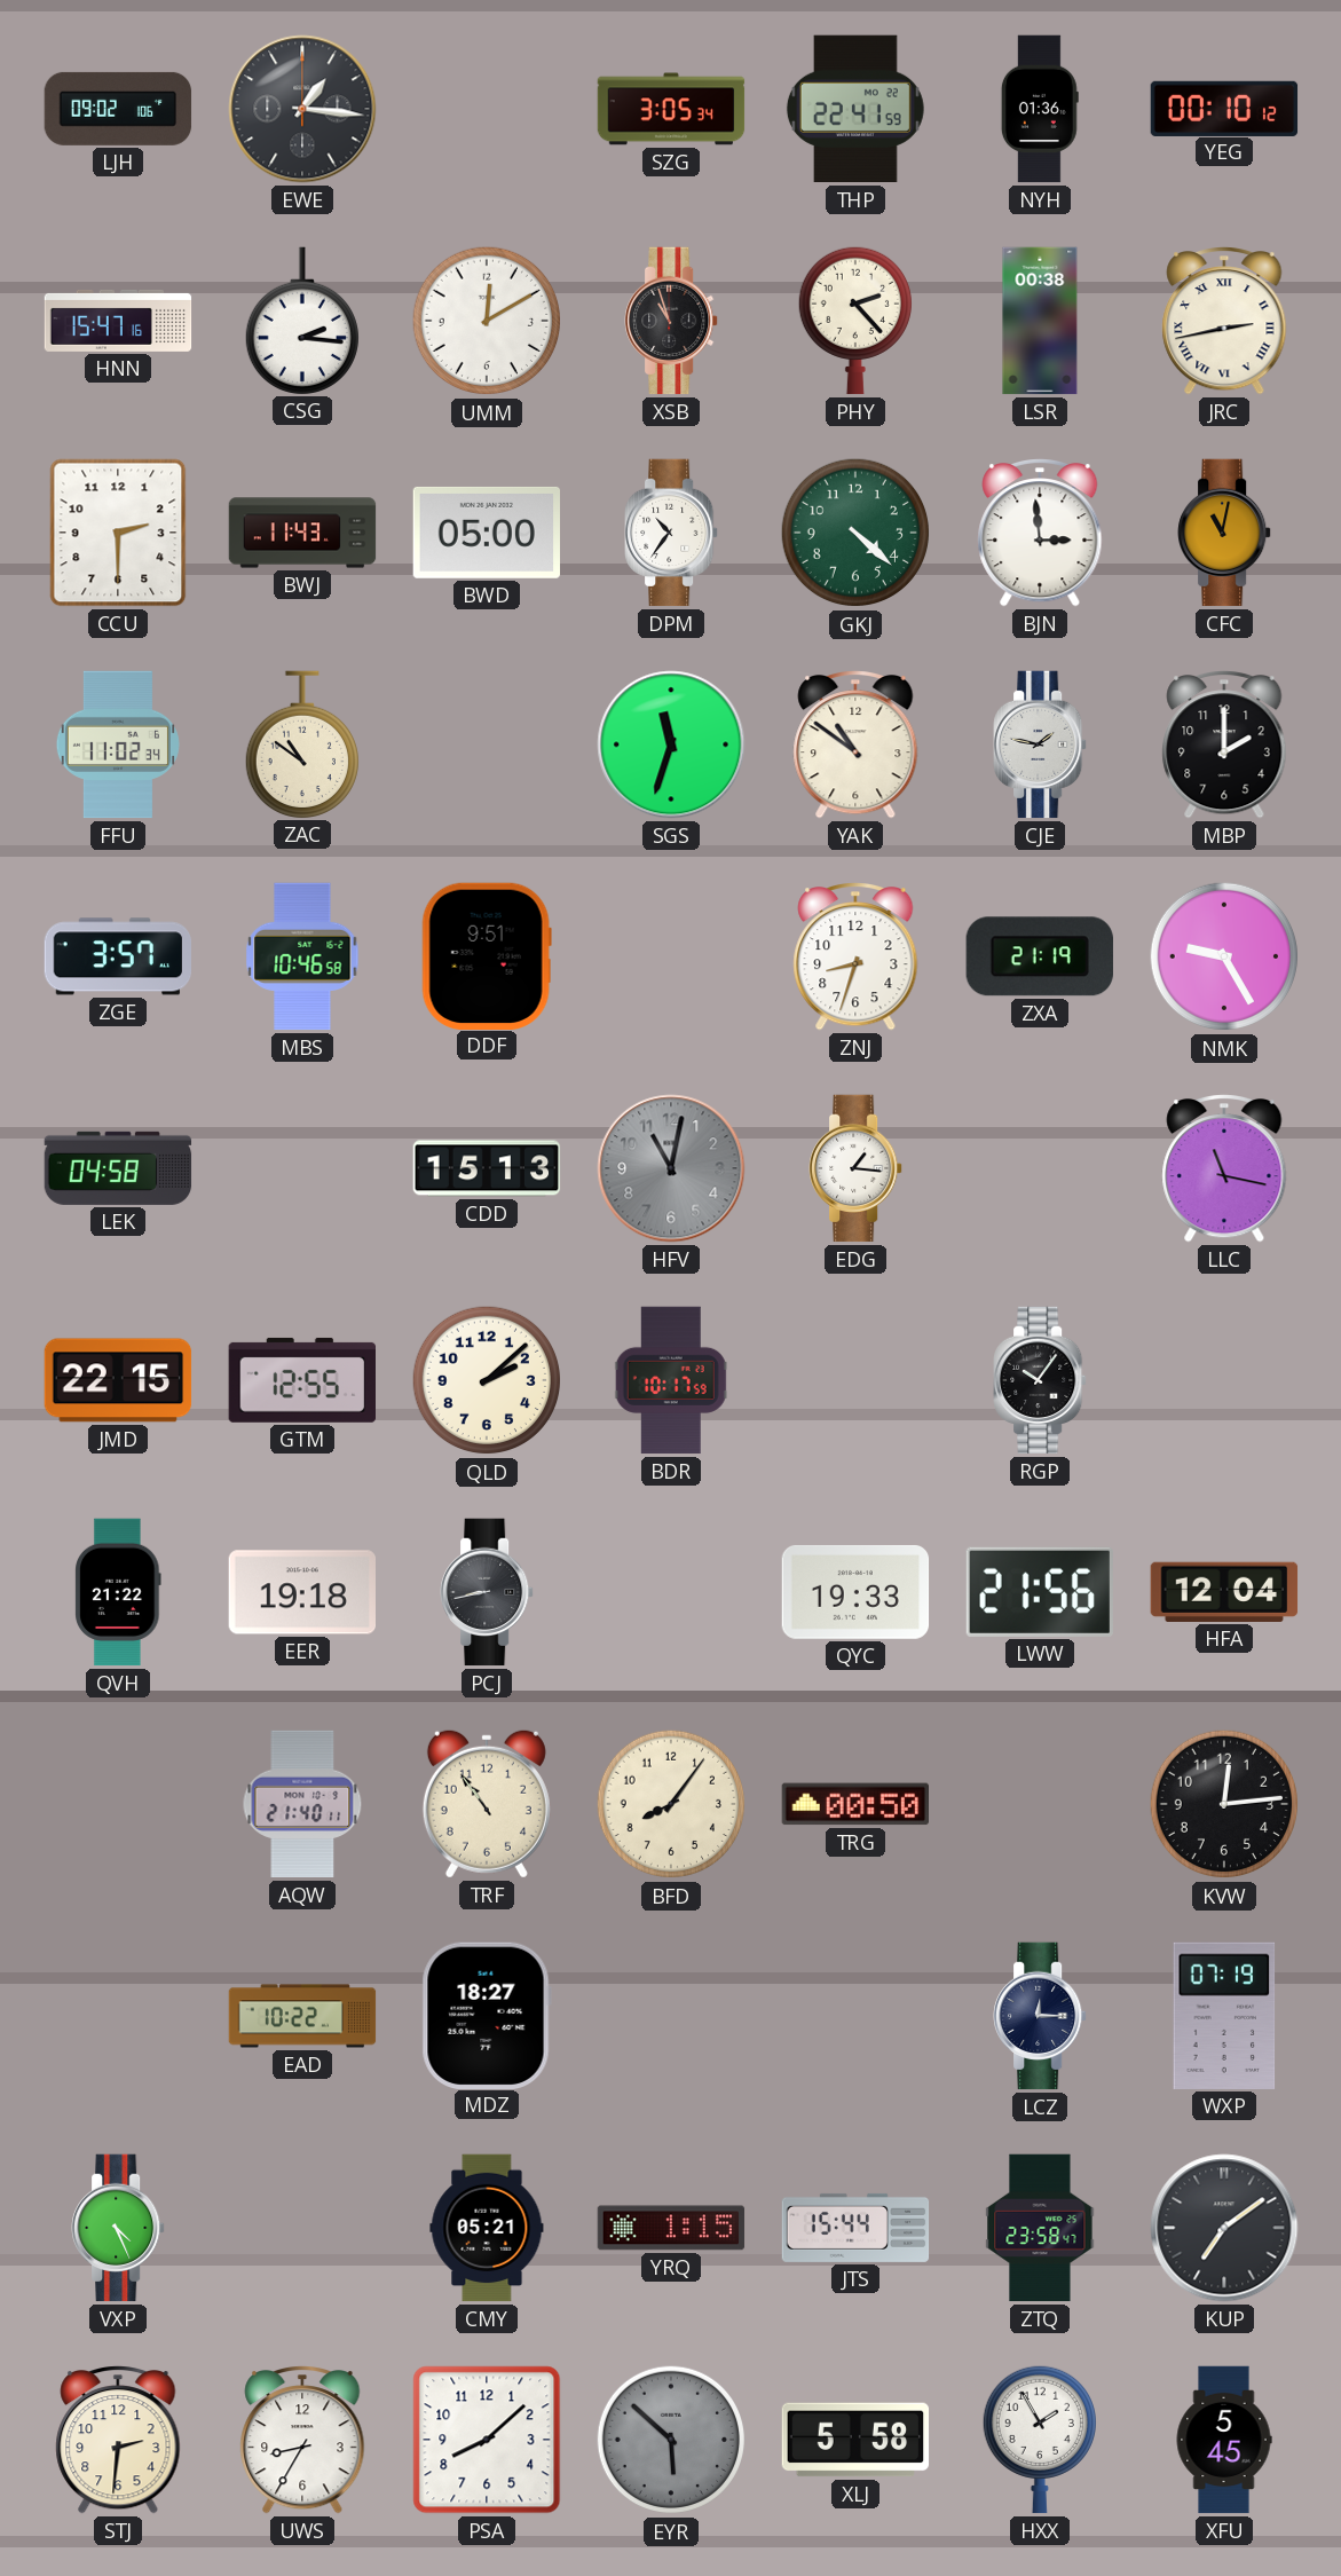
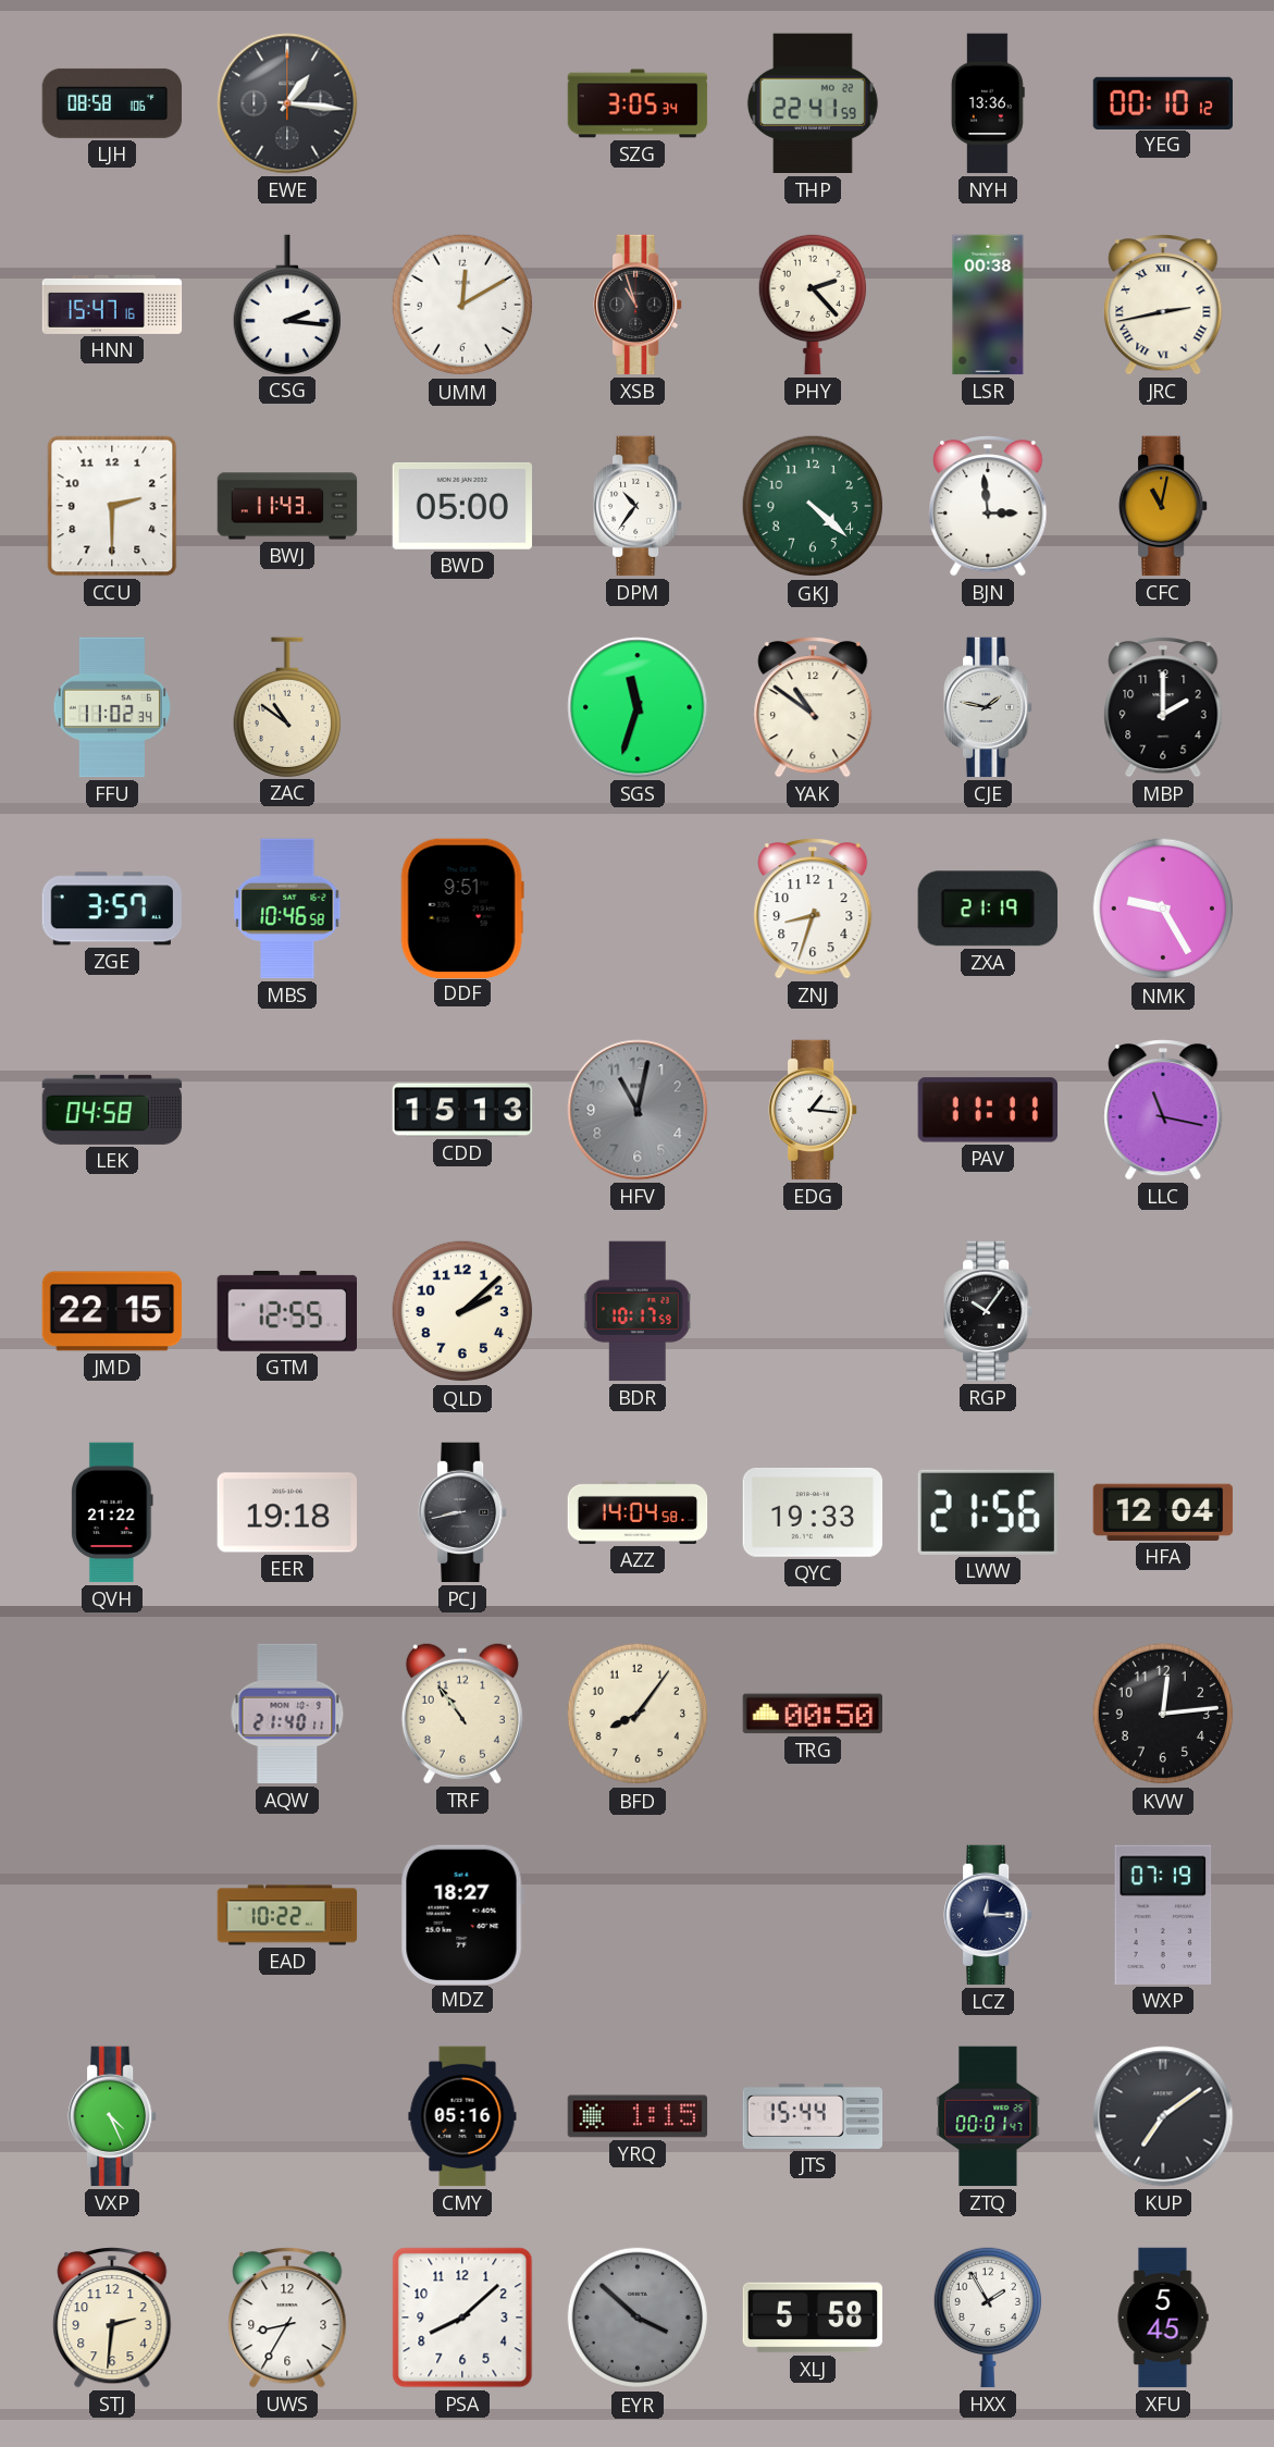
LJH: 09:02 -> 08:58 (112, 103)
NYH: 01:36 -> 13:36 (988, 103)
PAV: none -> 11:11 (987, 1110)
AZZ: none -> 14:04 (638, 1512)
CMY: 05:21 -> 05:16 (462, 2116)
ZTQ: 23:58 -> 00:01 (988, 2116)
EYR: 5:52 -> 3:52 (638, 2318)
